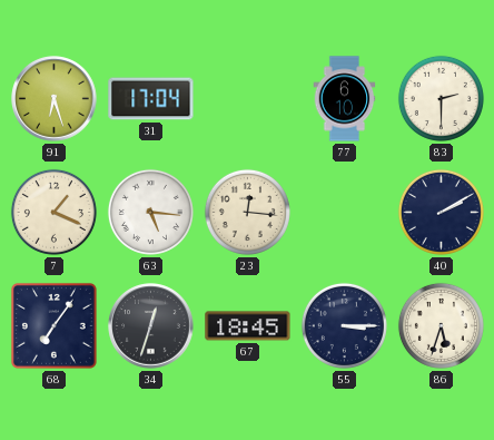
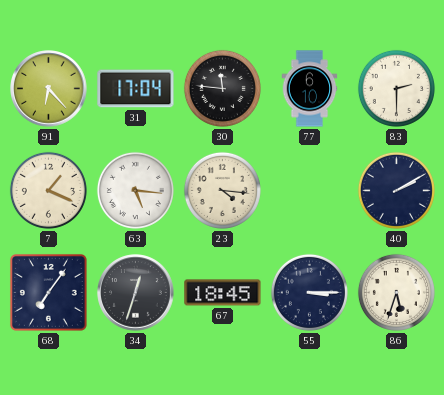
91: 6:27 -> 6:23 (49, 89)
30: none -> 11:46 (222, 88)
23: 12:16 -> 4:16 (222, 190)
